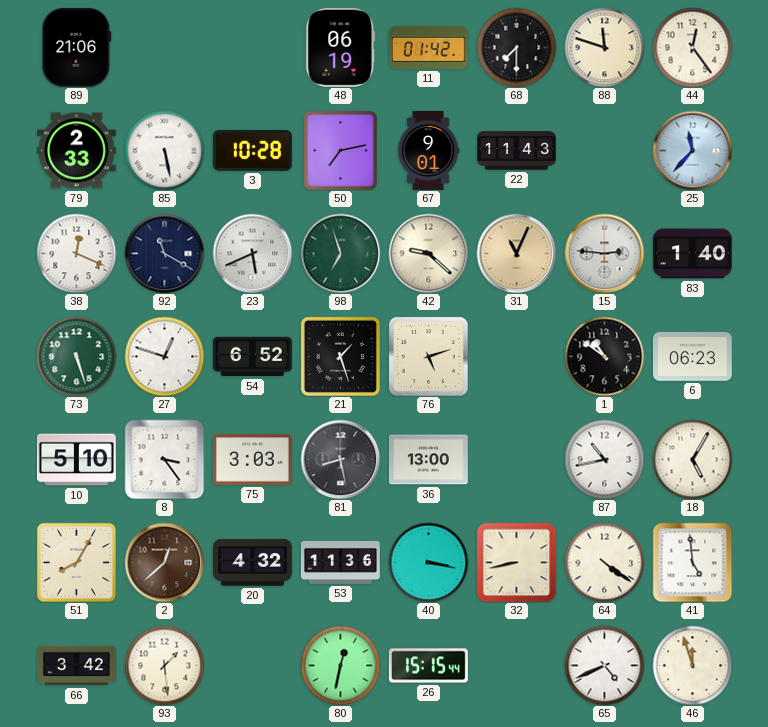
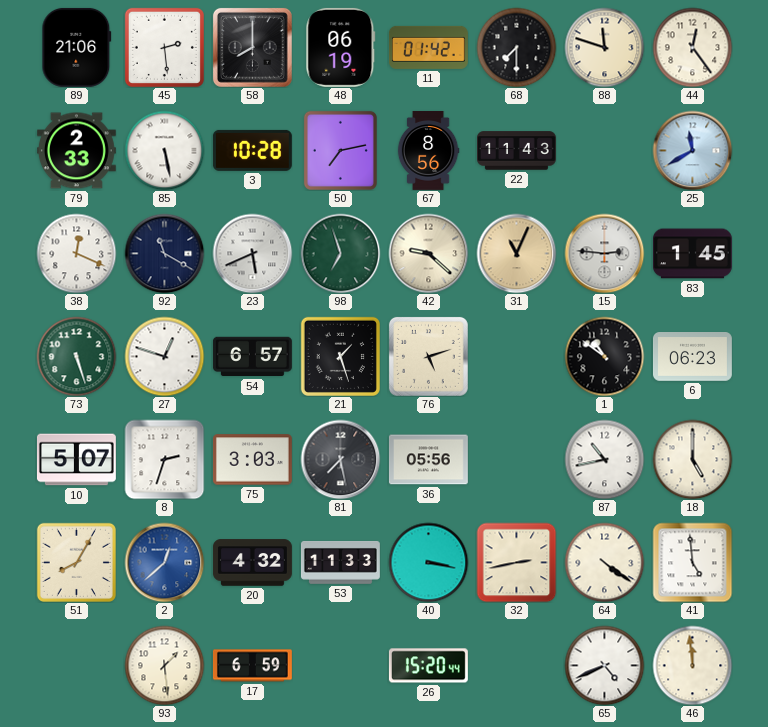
45: none -> 2:29 (164, 47)
58: none -> 8:00 (252, 47)
67: 9:01 -> 8:56 (428, 150)
25: 11:37 -> 11:40 (692, 150)
83: 1:40 -> 1:45 (692, 254)
54: 6:52 -> 6:57 (252, 357)
10: 5:10 -> 5:07 (76, 460)
8: 3:24 -> 2:33 (164, 459)
81: 8:28 -> 7:28 (340, 459)
36: 13:00 -> 05:56 (428, 460)
18: 5:05 -> 5:00 (692, 459)
2 dial: brown -> blue (164, 562)
53: 11:36 -> 11:33 (340, 562)
32: 8:43 -> 2:43 (516, 562)
66: 3:42 -> none (77, 666)
17: none -> 6:59 (252, 666)
80: 12:32 -> none (340, 665)
26: 15:15 -> 15:20 (428, 666)
46: 11:57 -> 11:59 (692, 665)
